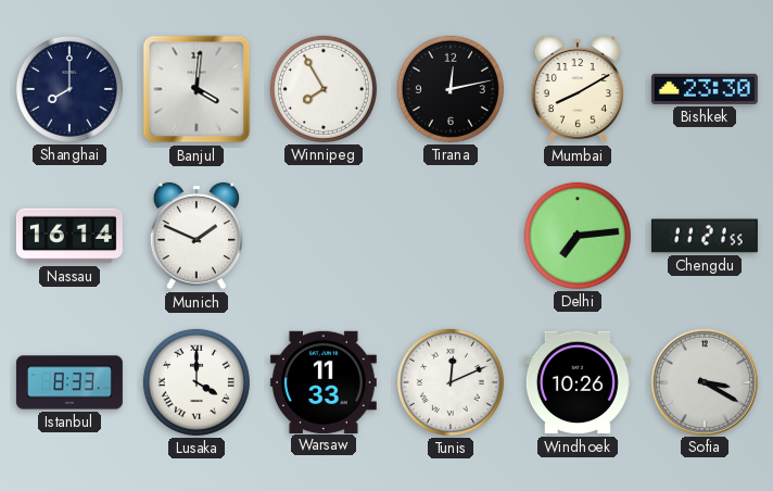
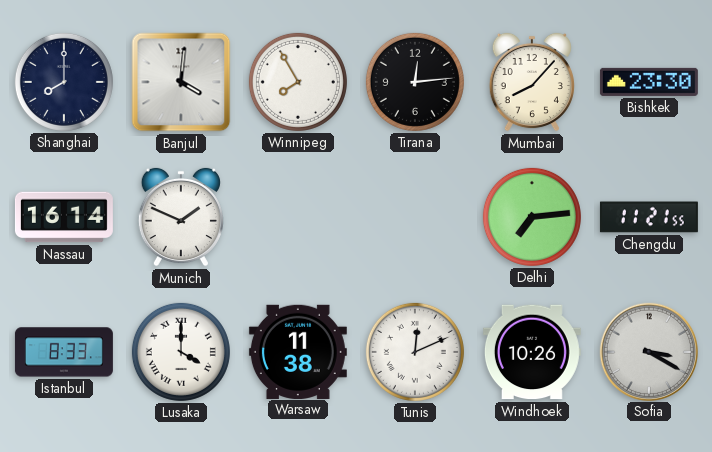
Tirana: 12:13 -> 12:14 (415, 82)
Mumbai: 8:10 -> 8:07 (532, 82)
Warsaw: 11:33 -> 11:38 (298, 351)
